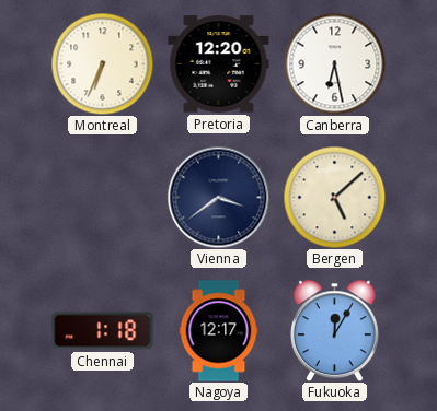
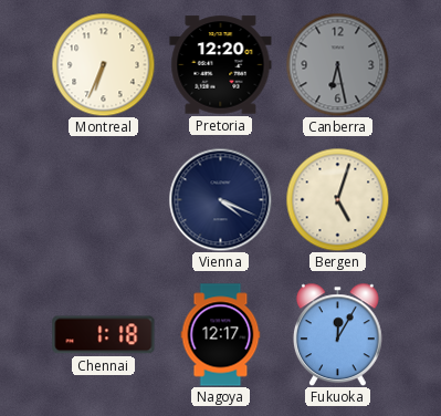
Canberra dial: white -> grey (337, 64)
Vienna: 3:39 -> 4:19 (220, 199)
Bergen: 5:08 -> 5:03 (337, 199)
